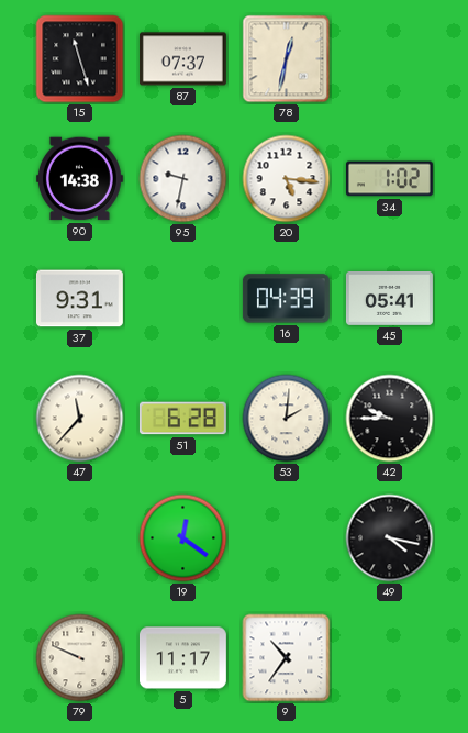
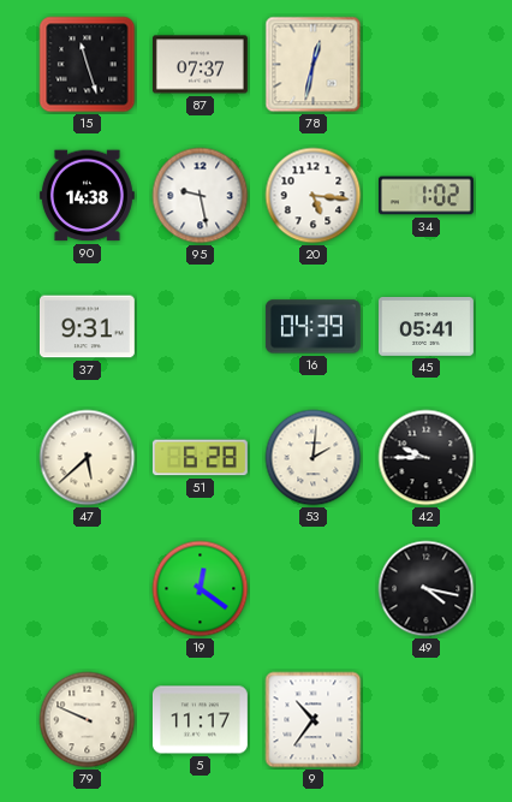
95: 9:32 -> 9:28 (201, 196)
47: 11:37 -> 5:38 (88, 458)
